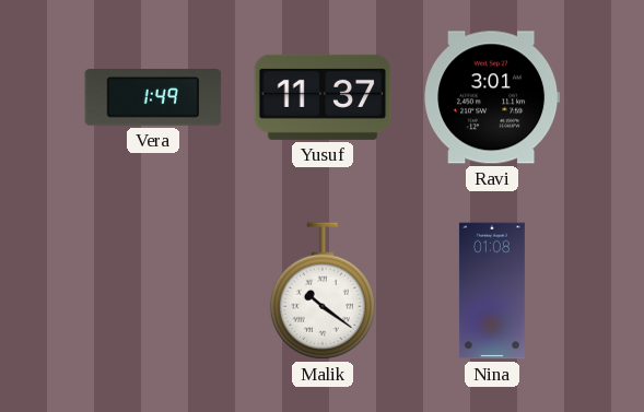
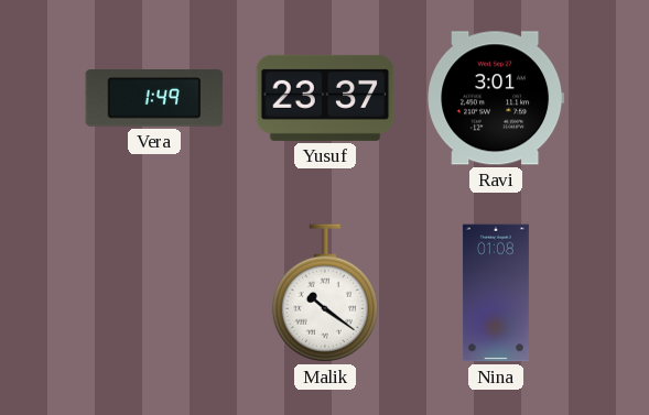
Yusuf: 11:37 -> 23:37 (325, 98)
